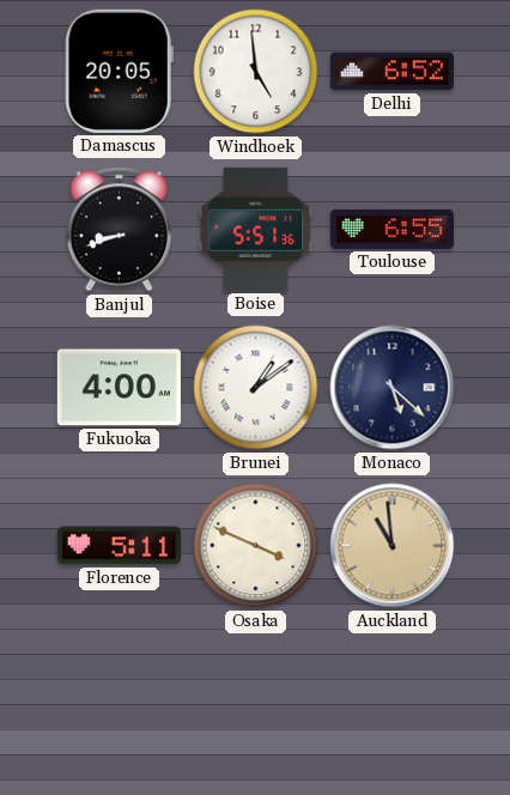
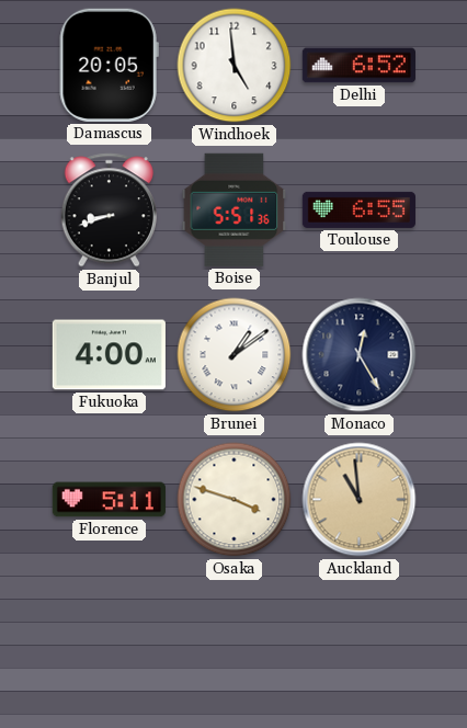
Monaco: 5:22 -> 12:25 (360, 355)
Osaka: 3:49 -> 3:48 (235, 500)
